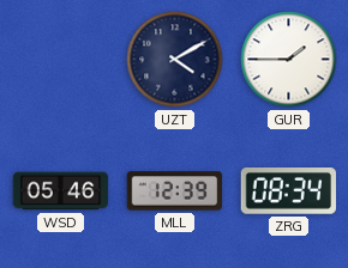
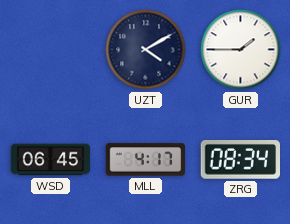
WSD: 05:46 -> 06:45 (51, 160)
MLL: 12:39 -> 4:17 (146, 160)
